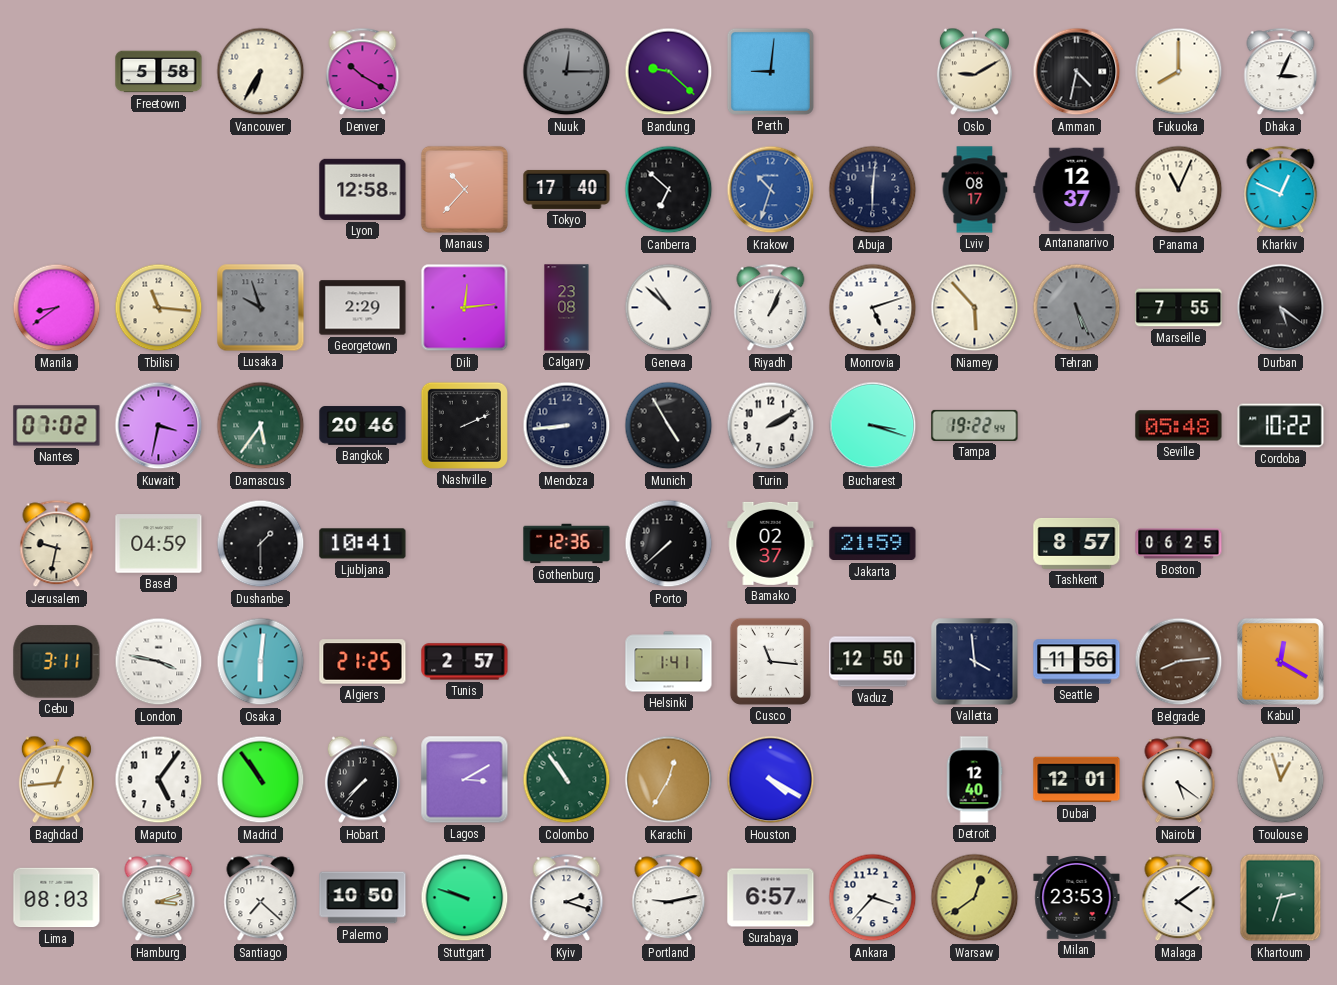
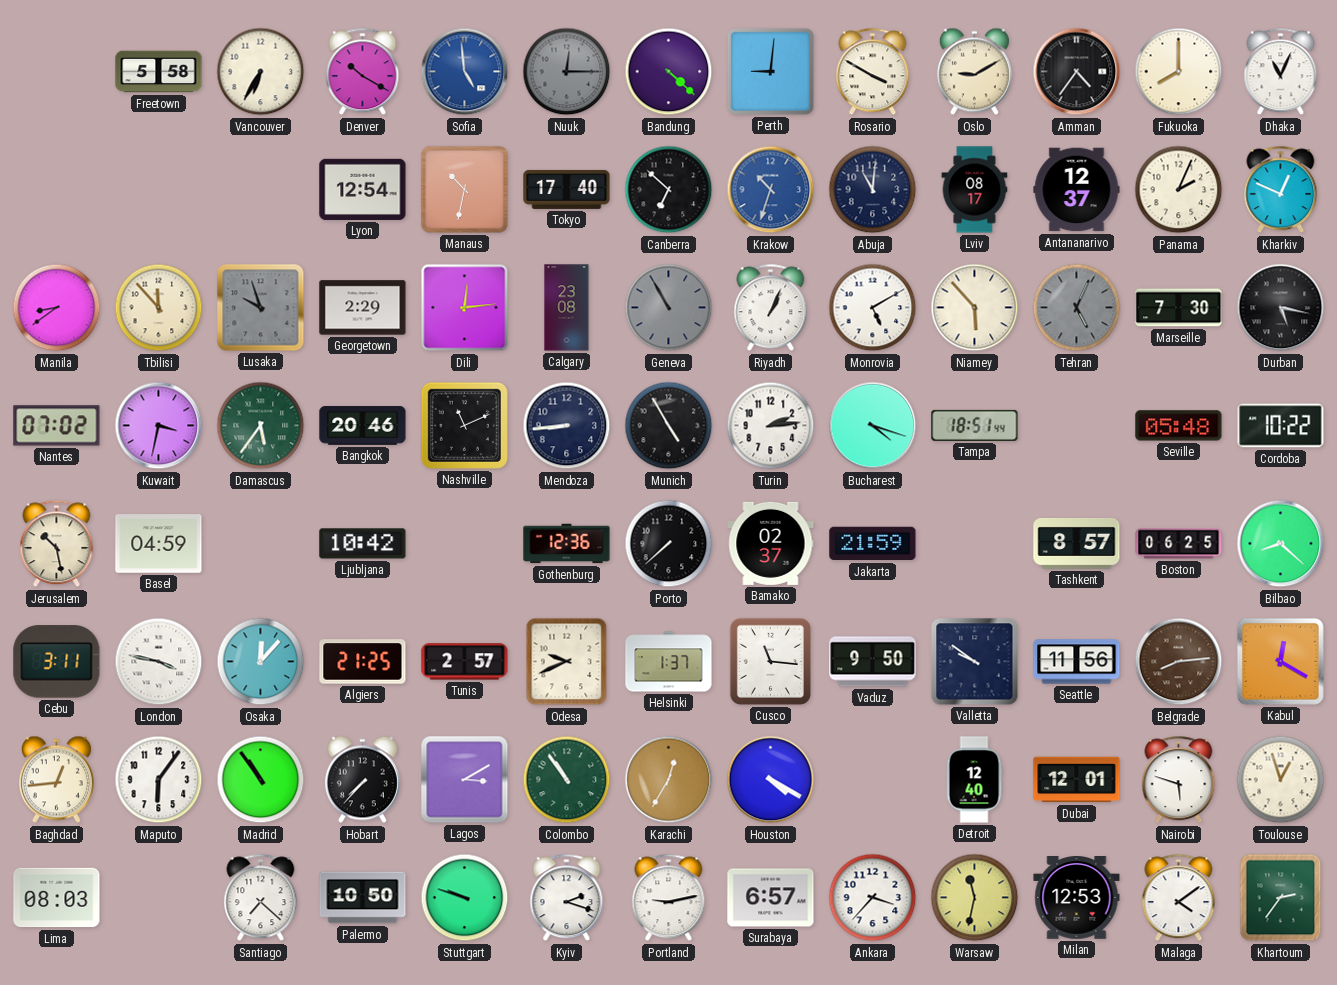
Sofia: none -> 4:59 (465, 72)
Bandung: 9:22 -> 4:22 (669, 72)
Rosario: none -> 3:50 (873, 72)
Amman: 4:32 -> 4:36 (1077, 72)
Dhaka: 3:04 -> 11:04 (1281, 72)
Lyon: 12:58 -> 12:54 (363, 189)
Manaus: 10:37 -> 10:32 (464, 189)
Abuja: 6:01 -> 11:01 (873, 190)
Panama: 11:04 -> 2:04 (1179, 190)
Tbilisi: 11:16 -> 11:53 (159, 308)
Geneva: 10:52 -> 10:55 (669, 308)
Geneva dial: white -> grey (669, 308)
Monrovia: 5:12 -> 5:10 (873, 308)
Tehran: 5:26 -> 5:04 (1077, 308)
Marseille: 7:55 -> 7:30 (1179, 308)
Durban: 5:21 -> 5:17 (1281, 308)
Nashville: 2:11 -> 11:11 (464, 425)
Turin: 2:10 -> 2:14 (771, 426)
Bucharest: 3:18 -> 4:18 (873, 426)
Tampa: 19:22 -> 18:51 (975, 425)
Jerusalem: 9:32 -> 10:28 (57, 544)
Dushanbe: 1:30 -> none (261, 544)
Ljubljana: 10:41 -> 10:42 (363, 544)
Bilbao: none -> 8:22 (1281, 544)
Osaka: 6:01 -> 12:07 (261, 662)
Odesa: none -> 9:41 (567, 662)
Helsinki: 1:41 -> 1:37 (669, 662)
Vaduz: 12:50 -> 9:50 (873, 662)
Valletta: 3:59 -> 9:51 (975, 662)
Maputo: 5:06 -> 6:06 (159, 780)
Nairobi: 5:21 -> 5:48 (1179, 780)
Hamburg: 3:12 -> none (159, 898)
Warsaw: 12:39 -> 11:32 (975, 898)
Milan: 23:53 -> 12:53 (1077, 898)
Khartoum: 2:33 -> 2:36 (1281, 898)
